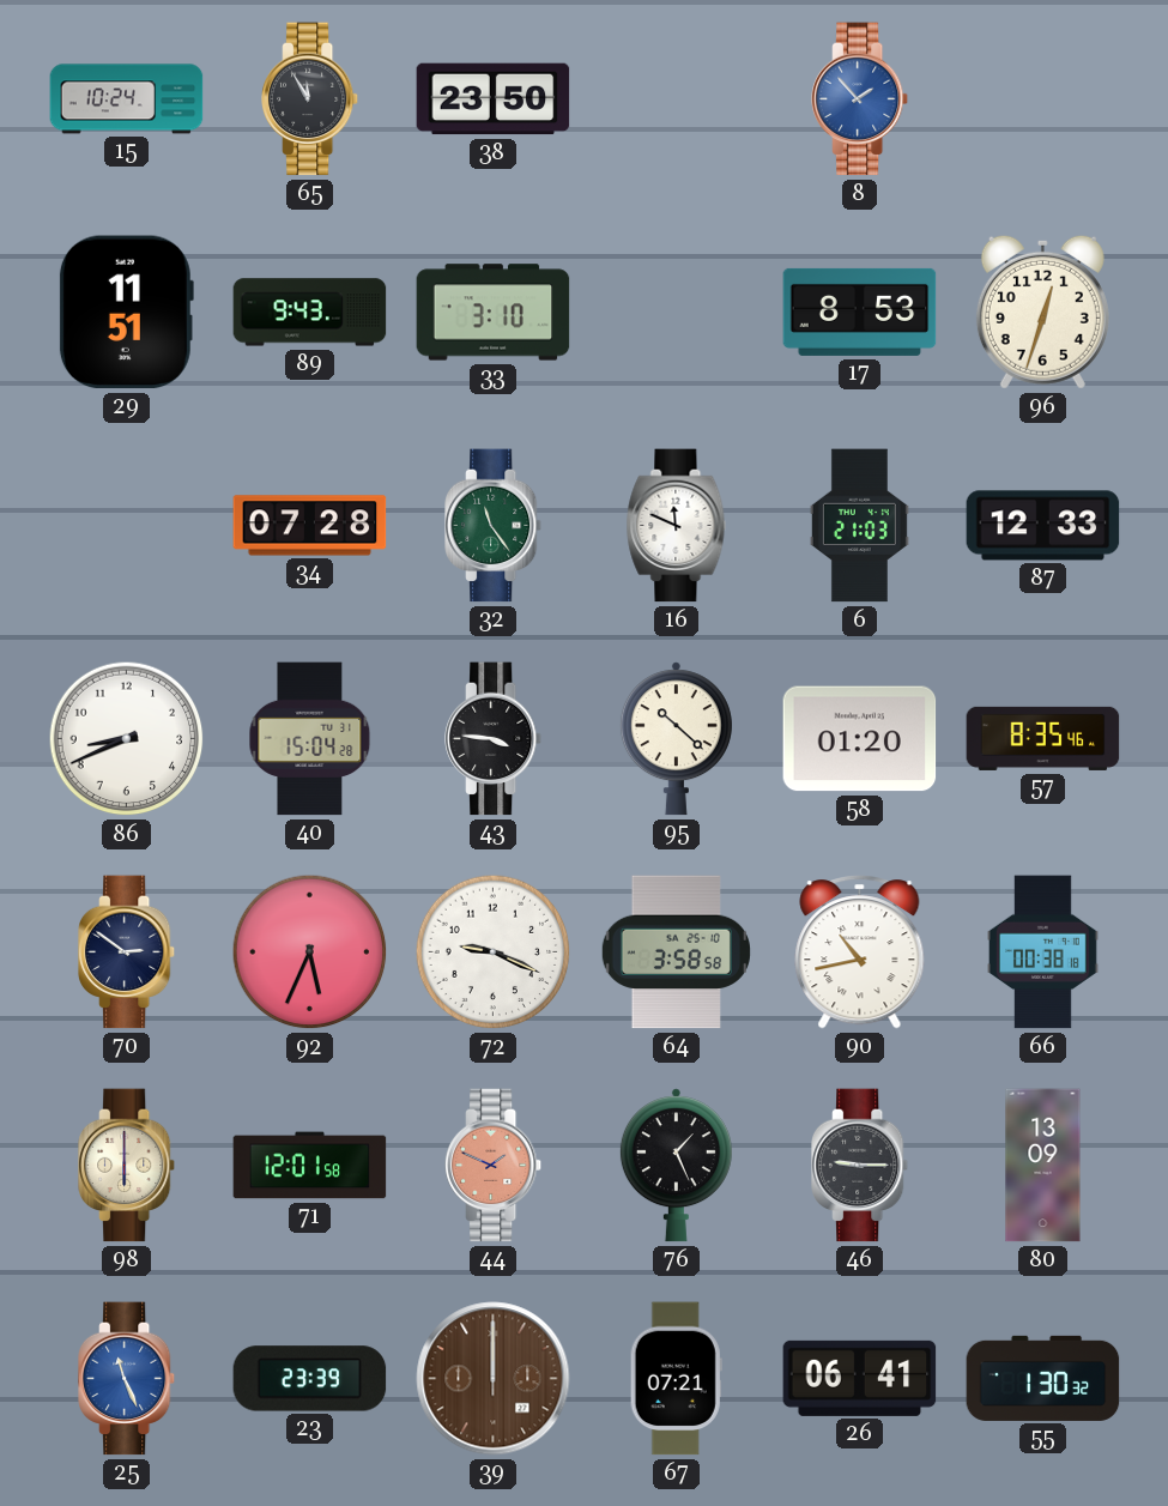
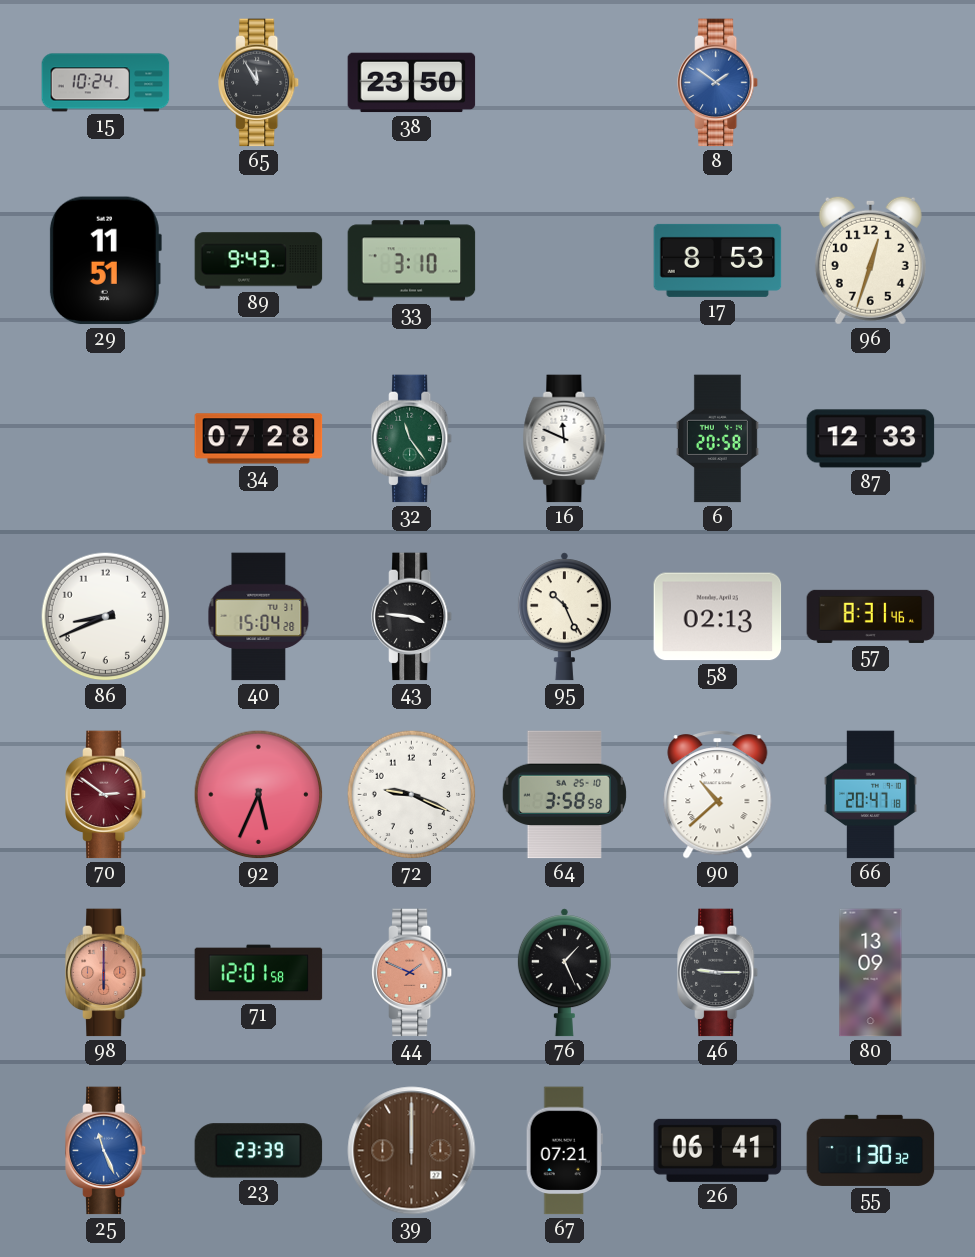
8: 1:53 -> 1:51 (719, 83)
6: 21:03 -> 20:58 (717, 439)
95: 10:22 -> 10:26 (564, 617)
58: 01:20 -> 02:13 (718, 617)
57: 8:35 -> 8:31 (871, 616)
70 dial: navy -> burgundy (107, 795)
90: 10:43 -> 10:38 (718, 795)
66: 00:38 -> 20:47 (870, 795)
98 dial: cream -> salmon (107, 973)
